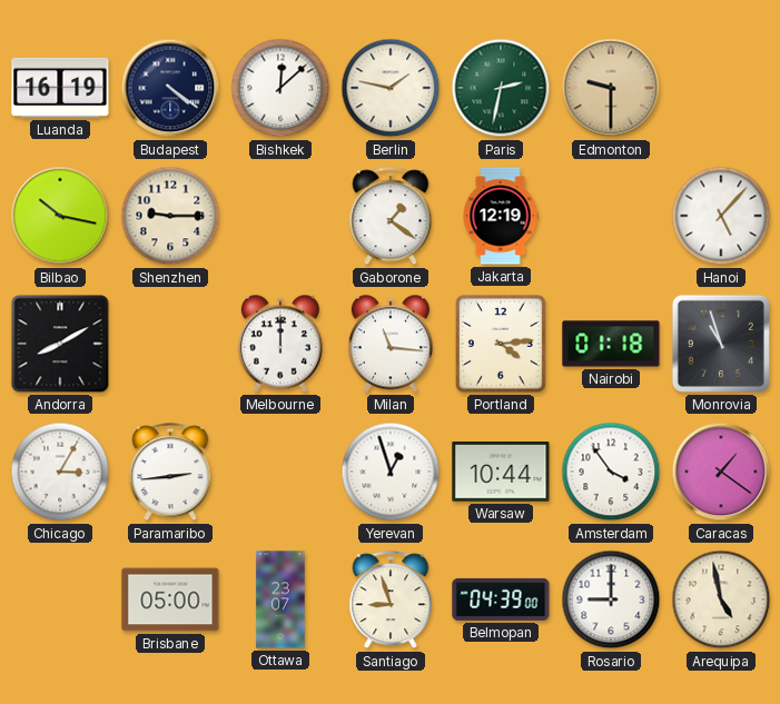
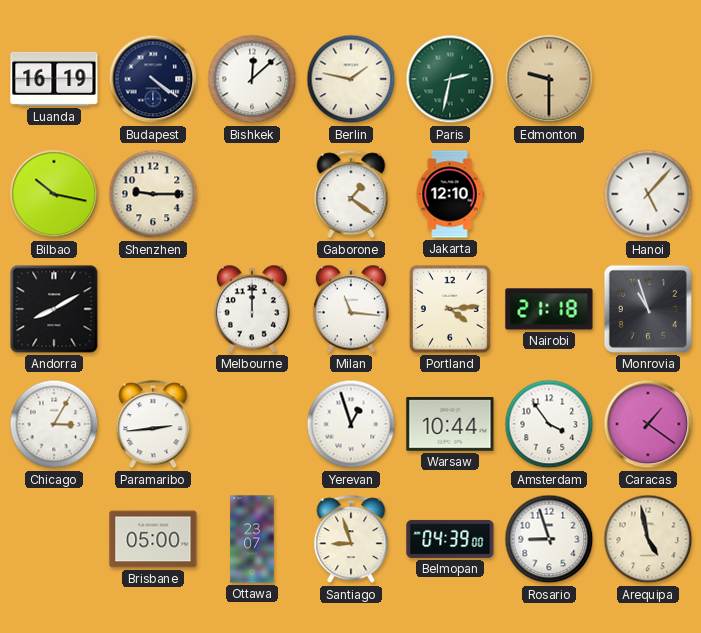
Jakarta: 12:19 -> 12:10 (450, 194)
Nairobi: 01:18 -> 21:18 (549, 309)
Rosario: 9:00 -> 8:57 (549, 539)
